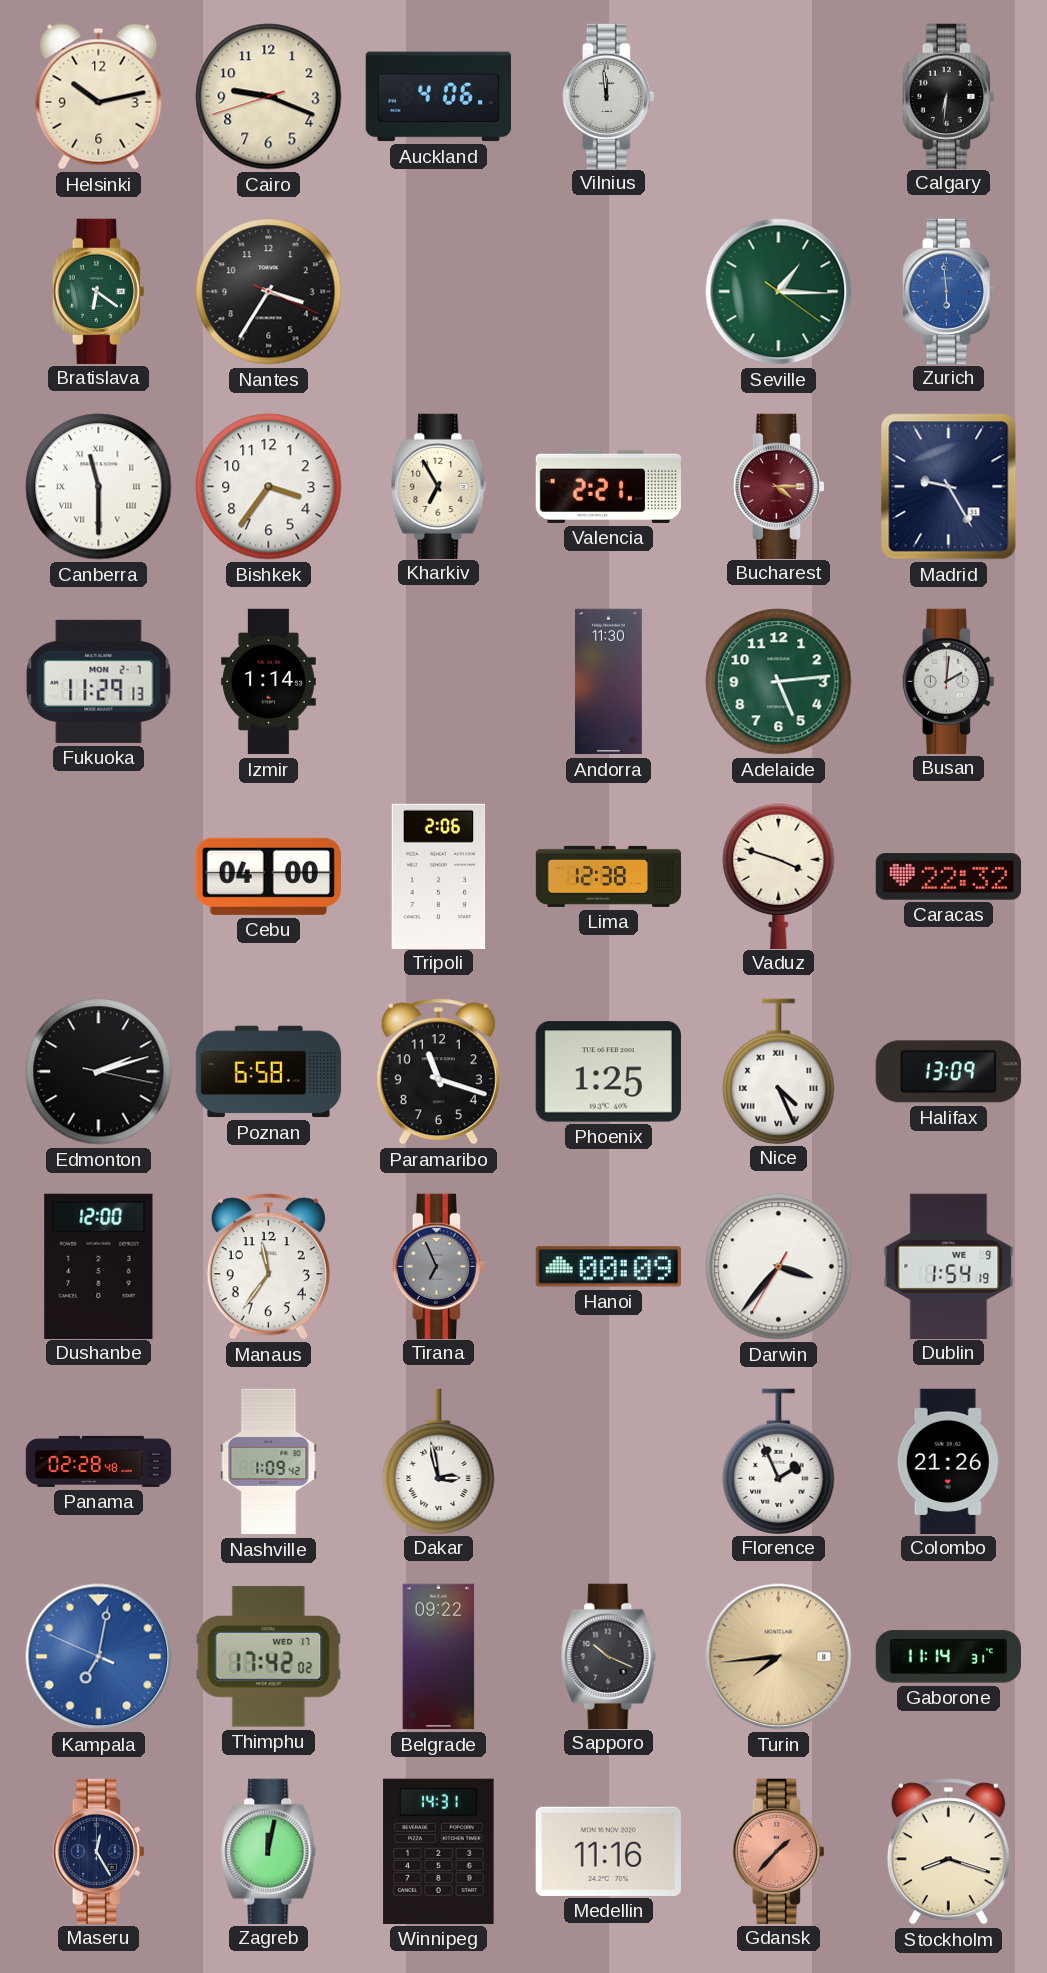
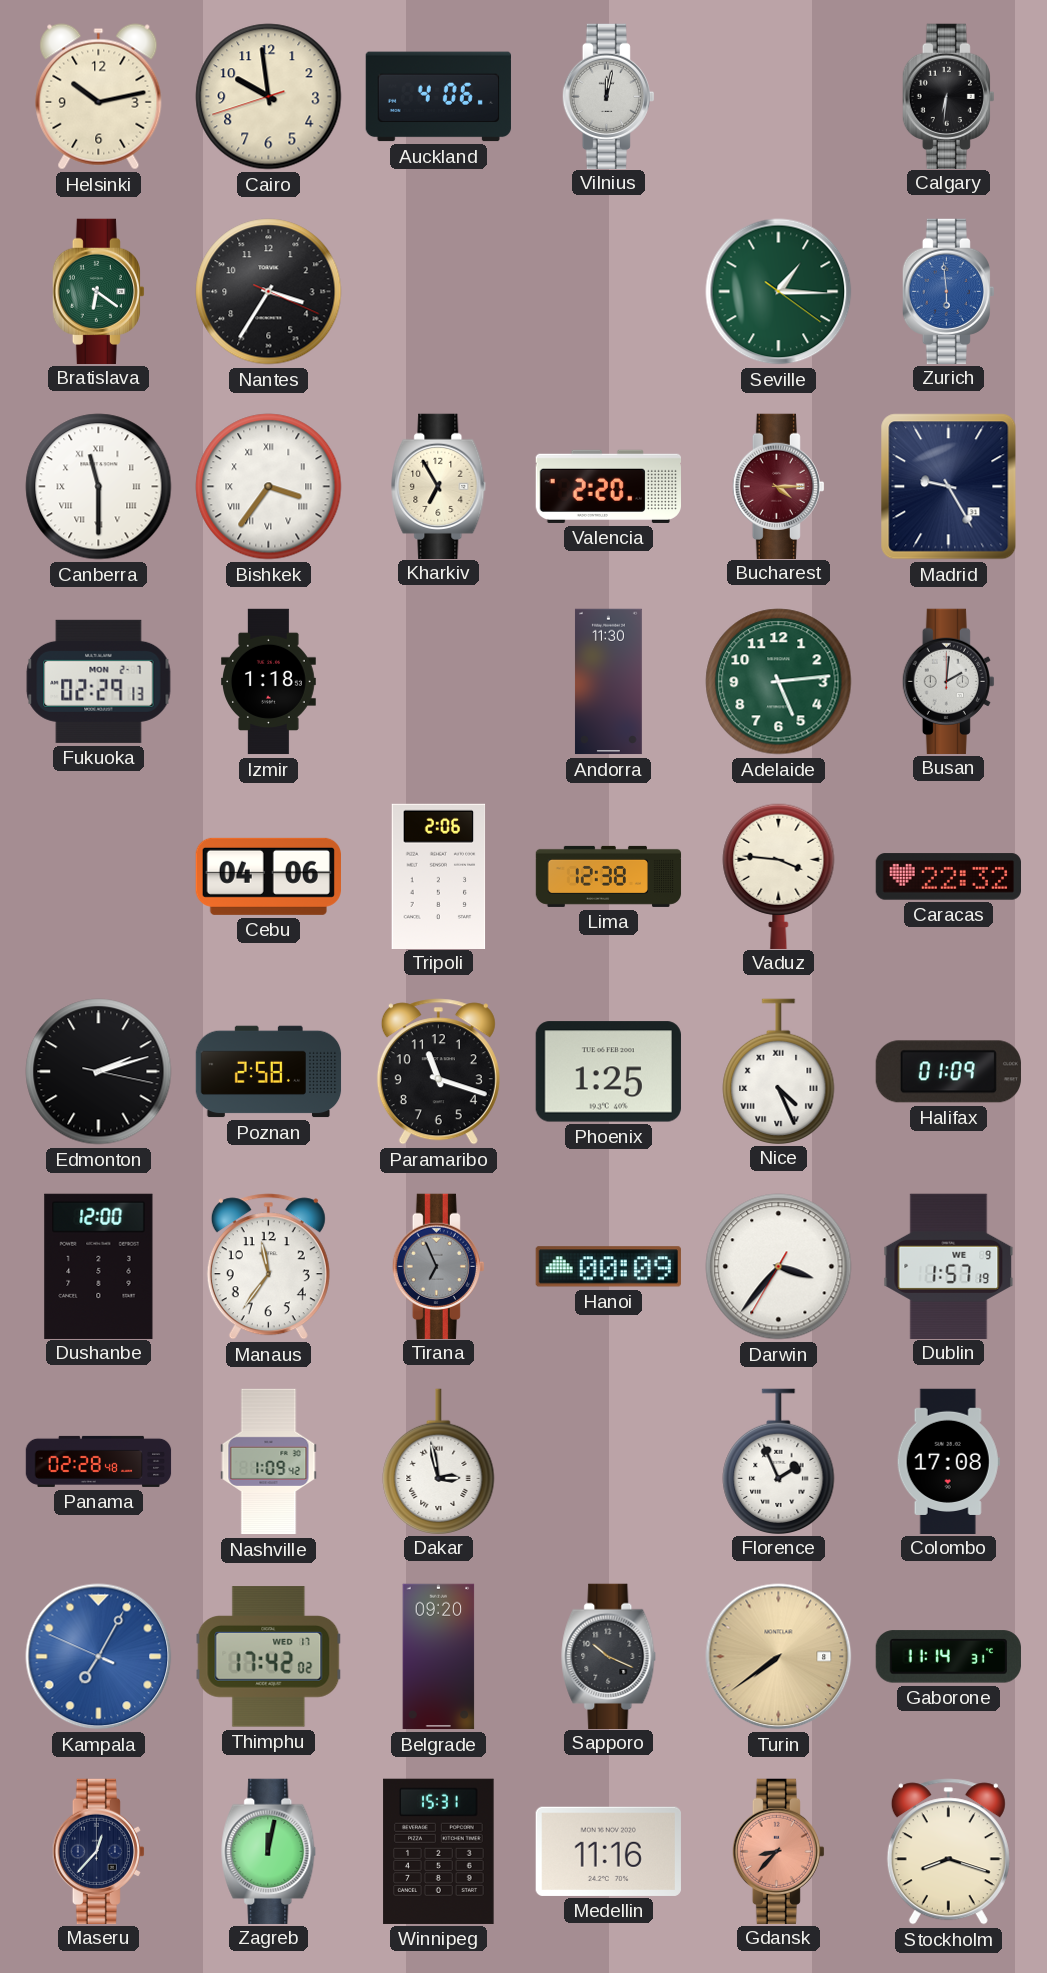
Cairo: 9:18 -> 9:58 (269, 97)
Vilnius: 11:59 -> 12:02 (608, 96)
Bishkek numerals: Arabic -> Roman (269, 487)
Valencia: 2:21 -> 2:20 (608, 486)
Fukuoka: 11:29 -> 02:29 (99, 681)
Izmir: 1:14 -> 1:18 (269, 682)
Cebu: 04:00 -> 04:06 (268, 876)
Vaduz: 3:48 -> 3:46 (779, 876)
Poznan: 6:58 -> 2:58 (269, 1072)
Halifax: 13:09 -> 01:09 (948, 1072)
Dublin: 1:54 -> 1:57 (949, 1266)
Colombo: 21:26 -> 17:08 (948, 1461)
Kampala: 7:01 -> 7:04 (99, 1657)
Belgrade: 09:22 -> 09:20 (439, 1657)
Turin: 7:44 -> 7:39 (779, 1657)
Maseru: 12:25 -> 12:37 (98, 1851)
Winnipeg: 14:31 -> 15:31 (439, 1851)
Gdansk: 1:37 -> 8:37 (778, 1851)
